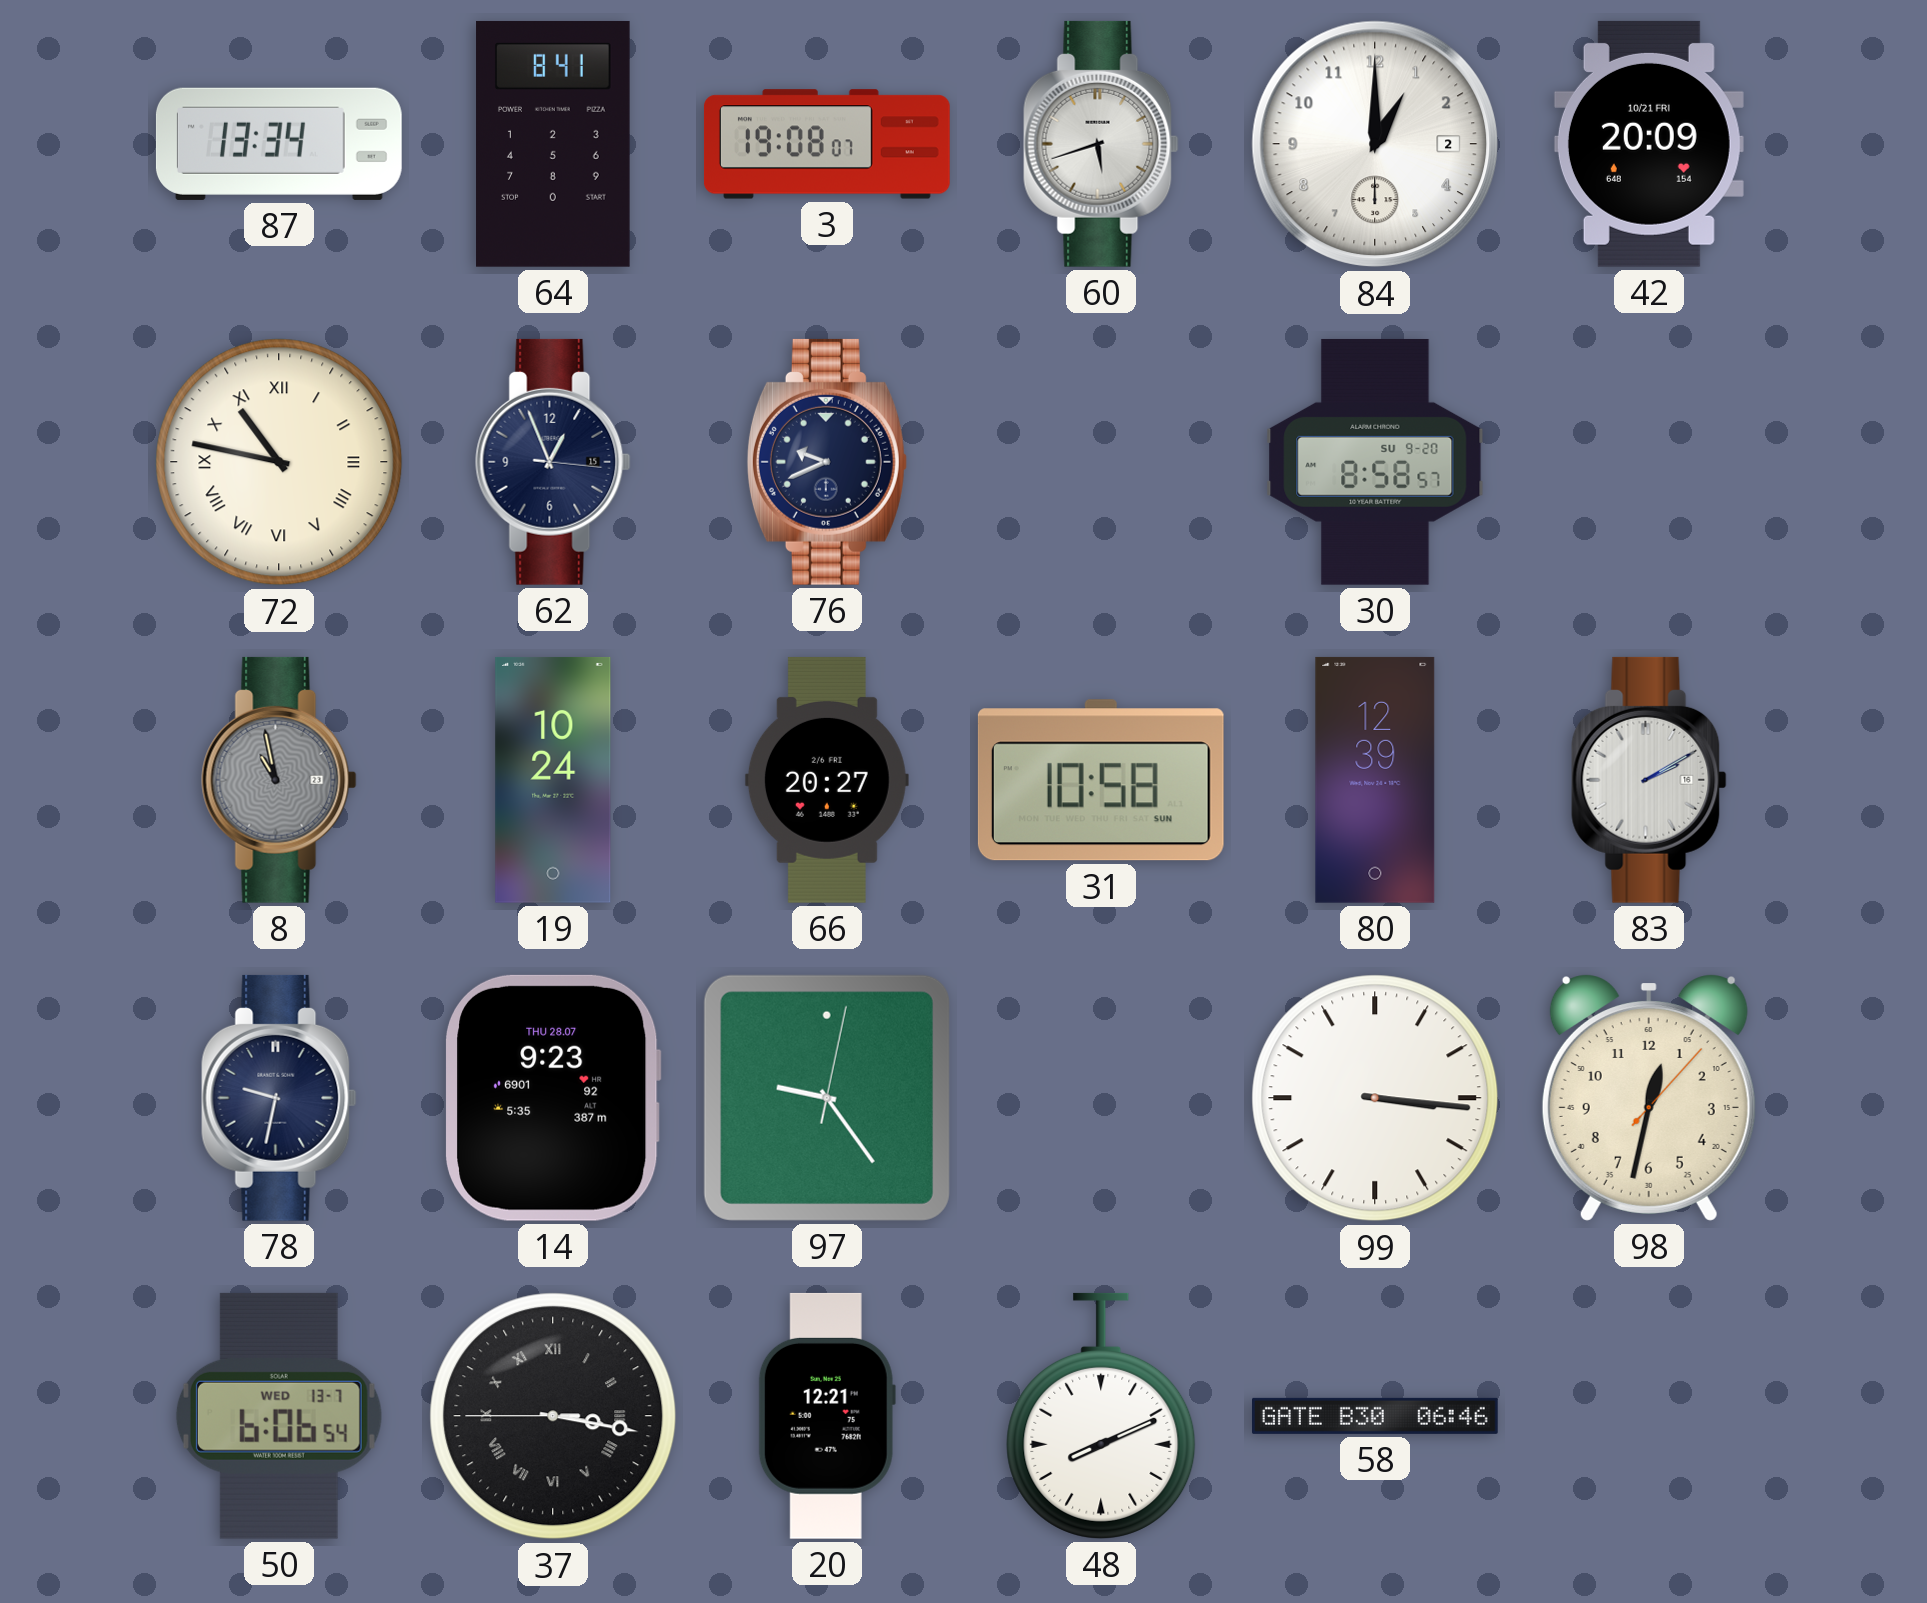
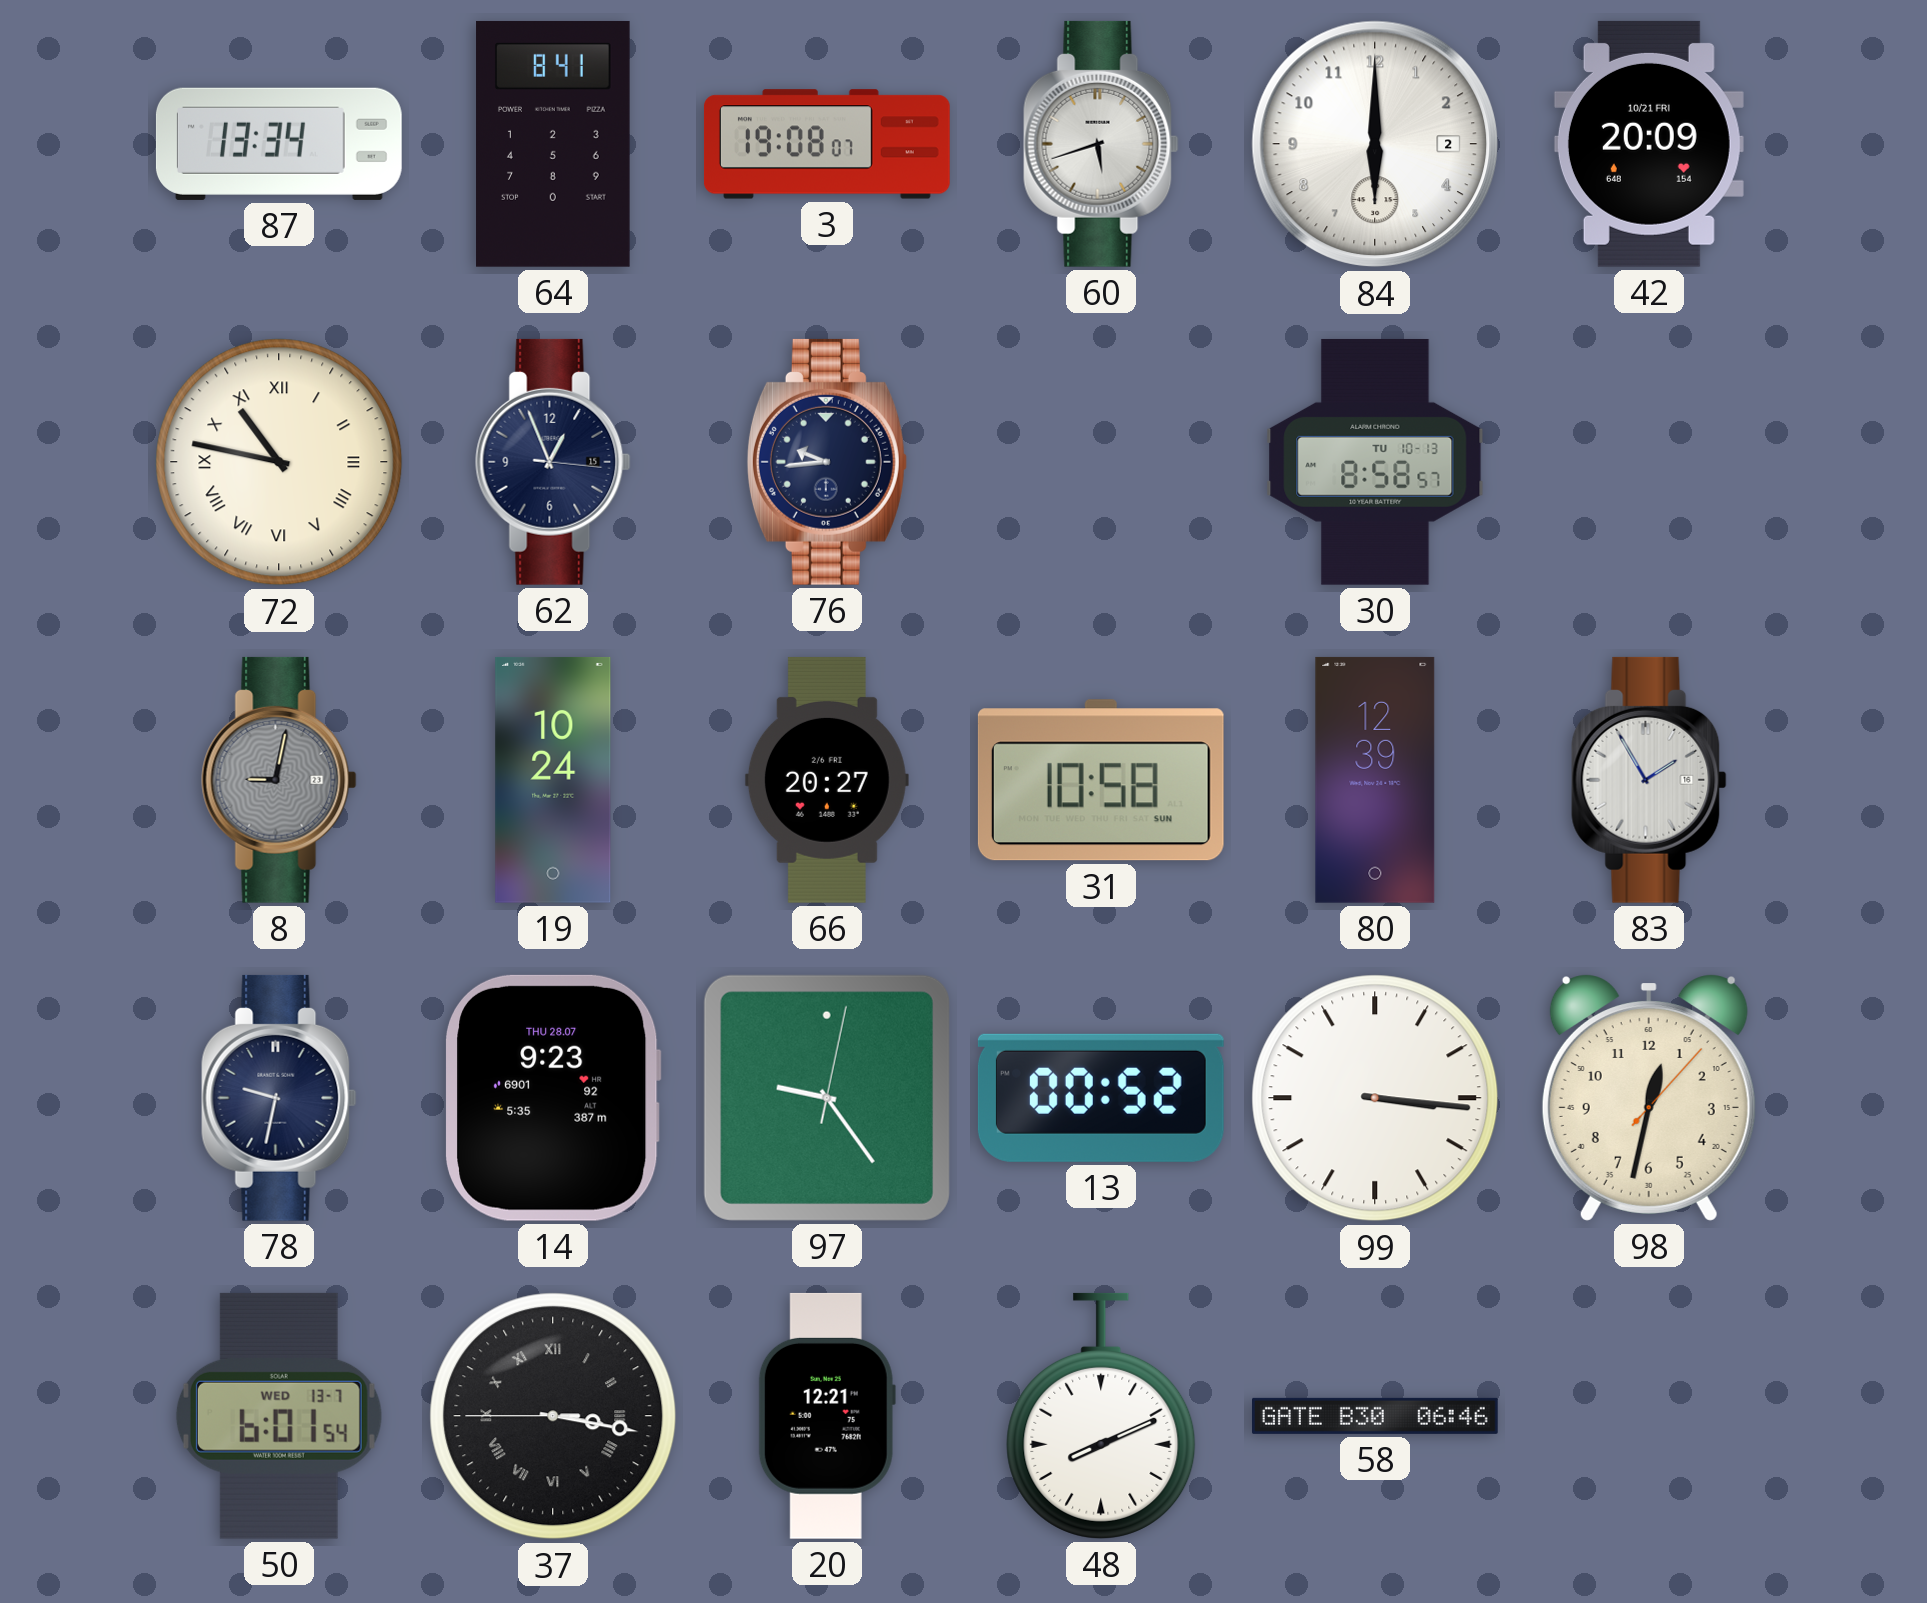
84: 1:00 -> 6:00 (1375, 144)
76: 9:41 -> 9:44 (827, 462)
30 date: SU 9-20 -> TU 10-13 (1375, 462)
8: 10:58 -> 9:02 (279, 780)
83: 2:10 -> 1:55 (1649, 780)
13: none -> 00:52 (1101, 1098)
50: 6:06 -> 6:01 (279, 1416)
